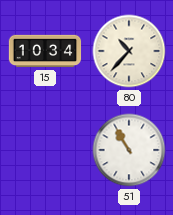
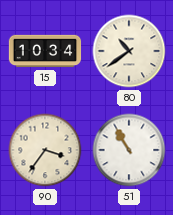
80: 10:37 -> 10:39 (129, 51)
90: none -> 3:36 (45, 150)
